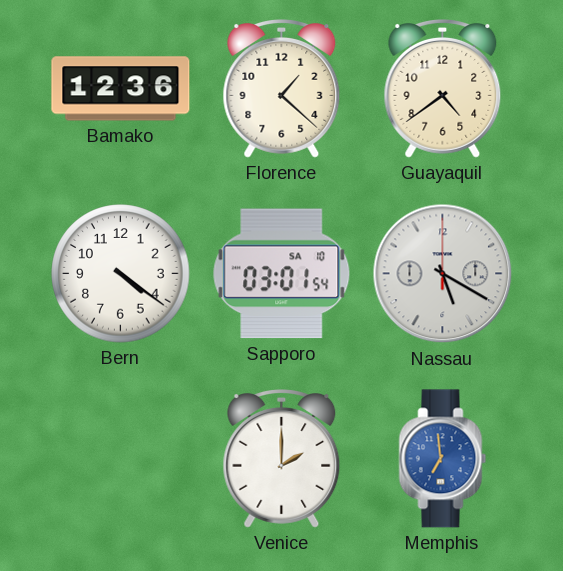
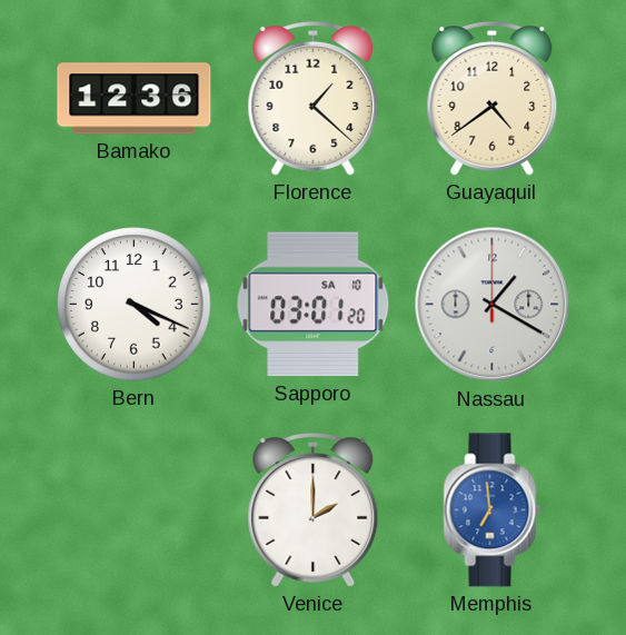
Bern: 4:21 -> 4:19 (135, 305)
Sapporo: 03:01:54 -> 03:01:20 (314, 305)
Nassau: 5:20 -> 1:20 (493, 305)
